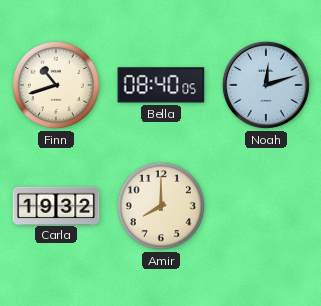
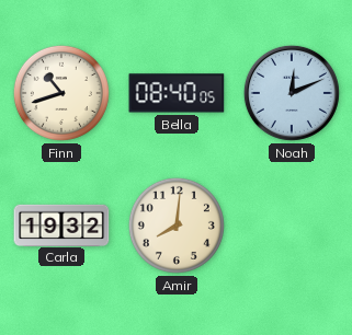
Noah: 12:12 -> 12:11 (292, 93)
Amir: 8:00 -> 8:01 (177, 226)
